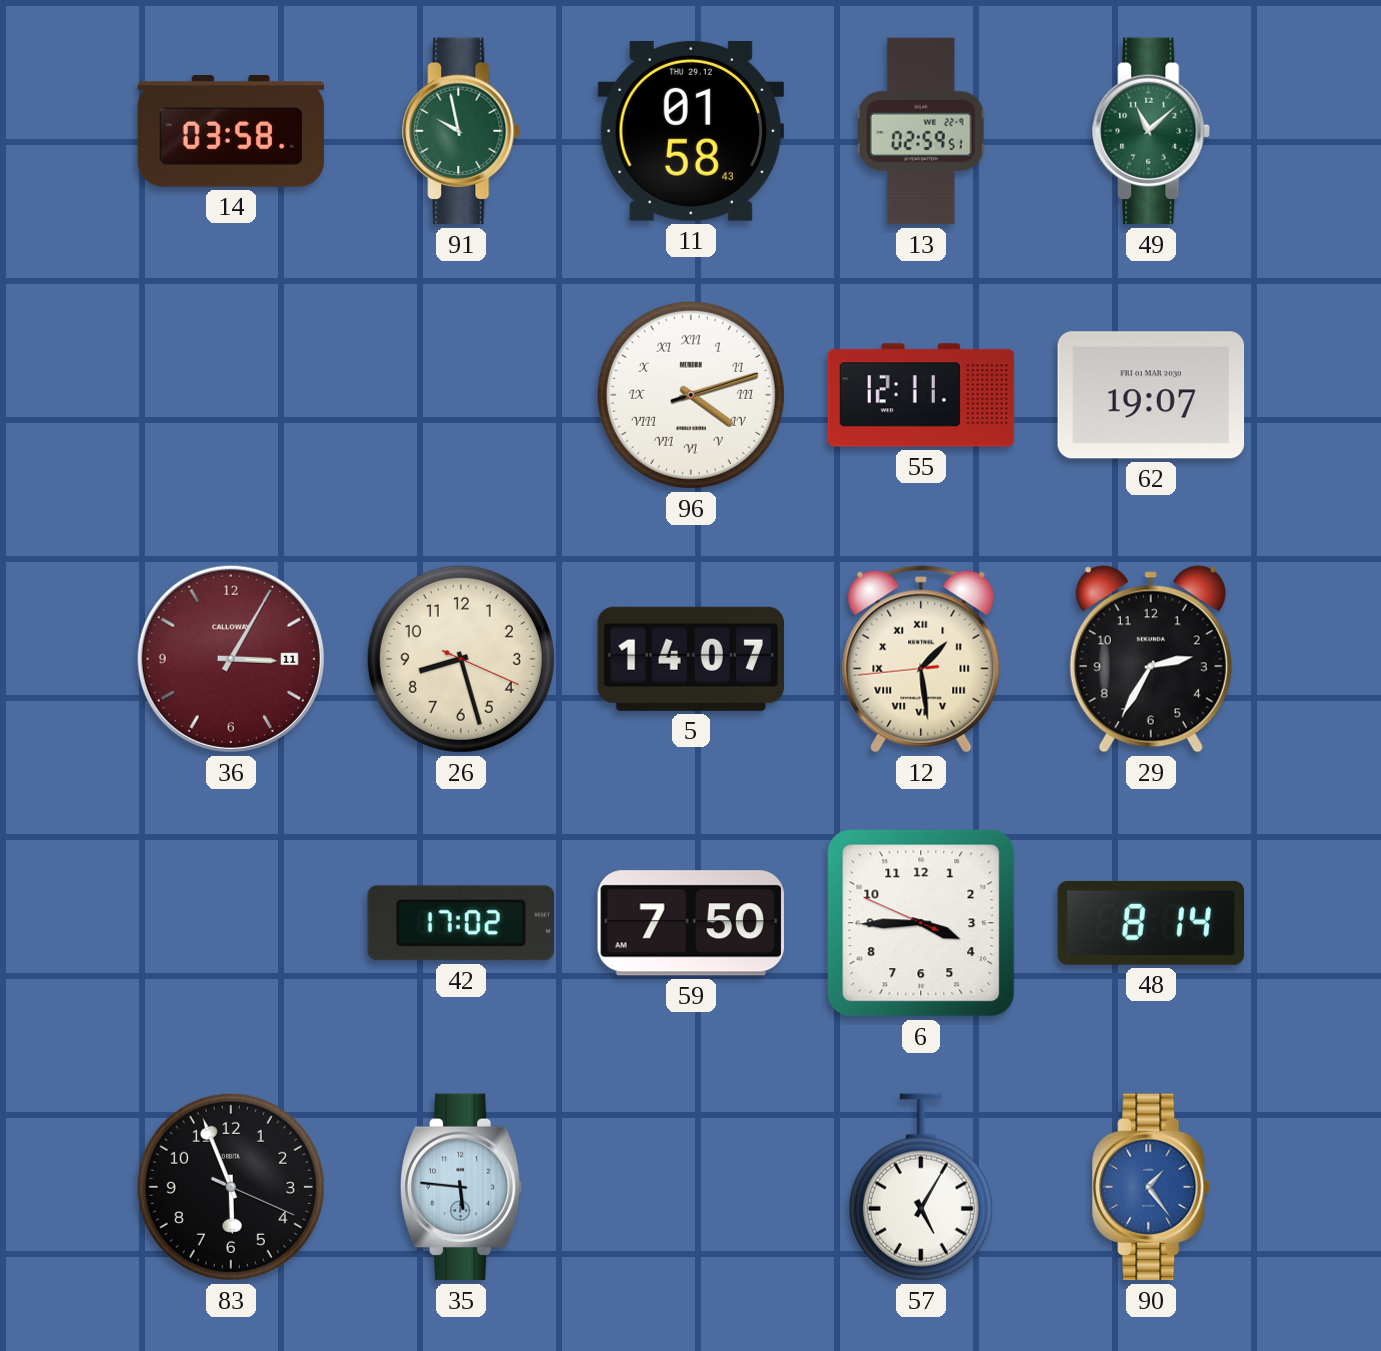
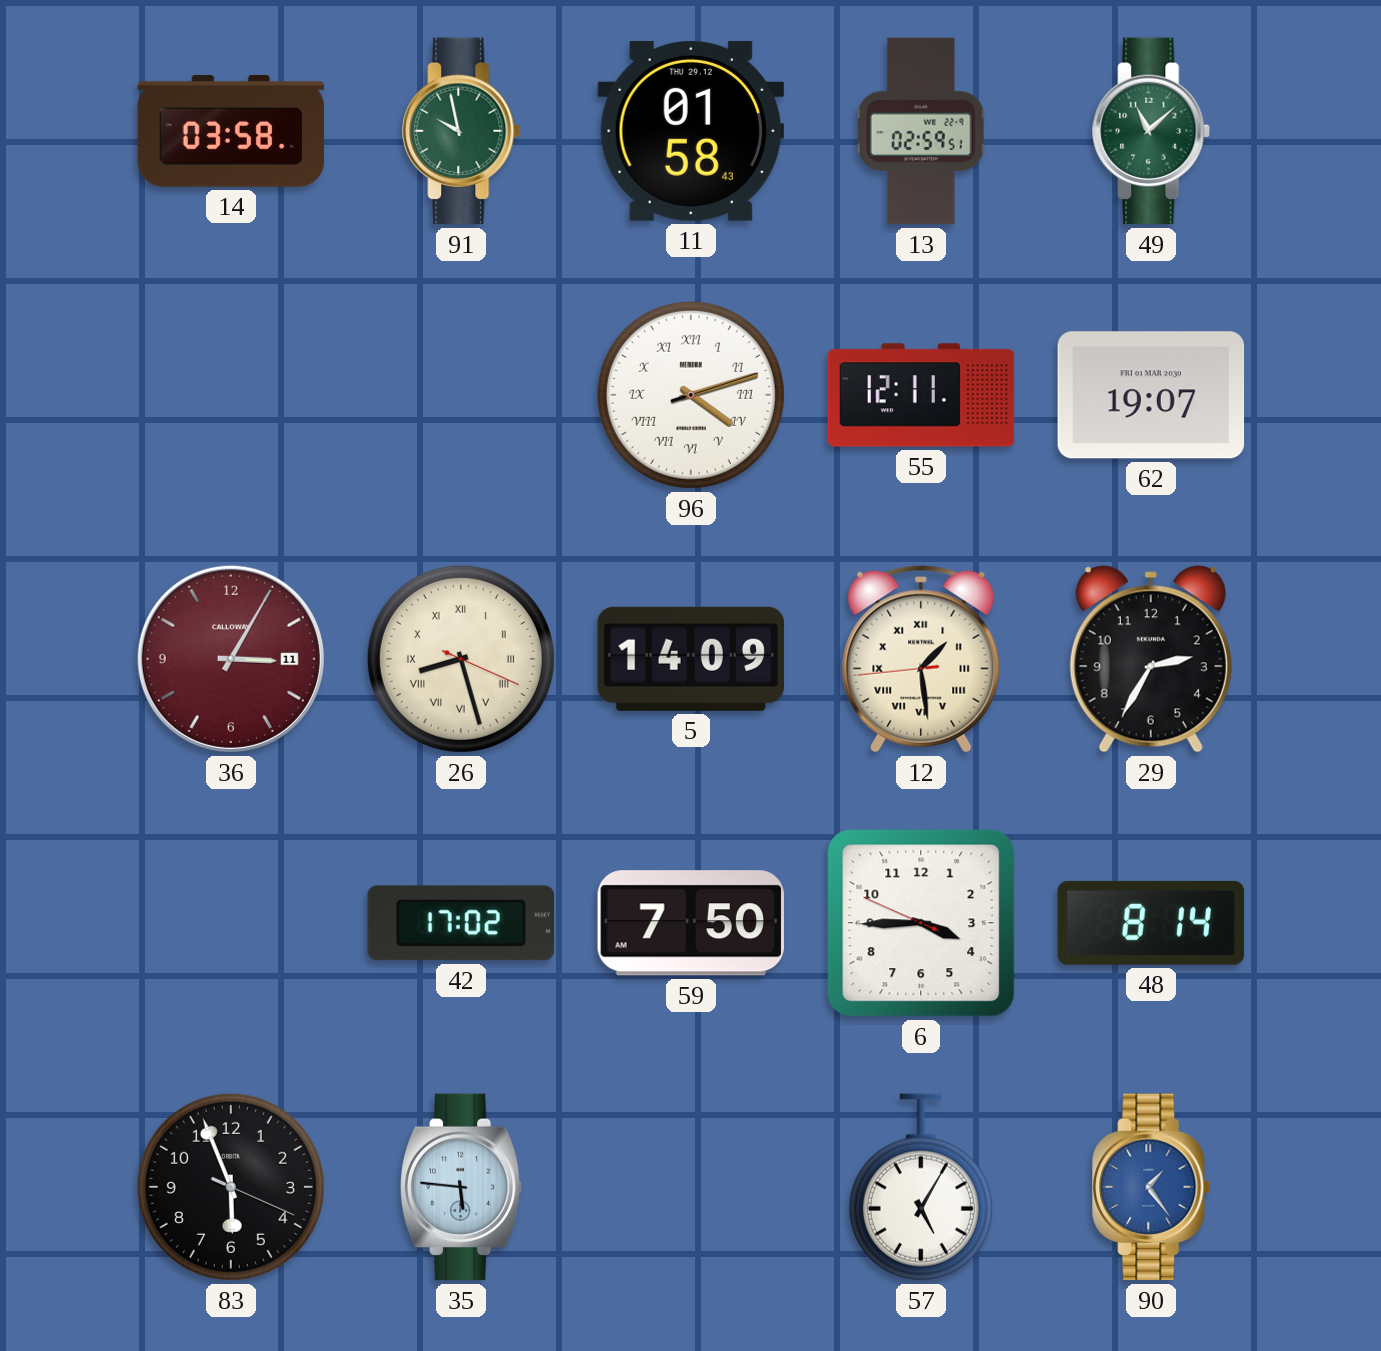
26 numerals: Arabic -> Roman (461, 659)
5: 14:07 -> 14:09 (690, 659)
